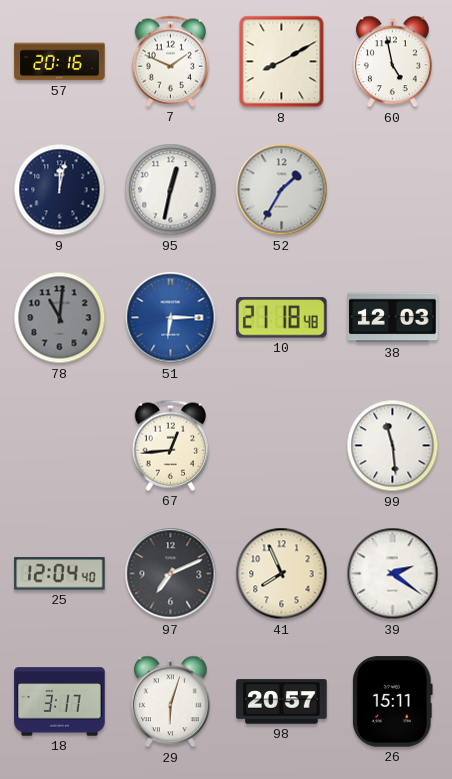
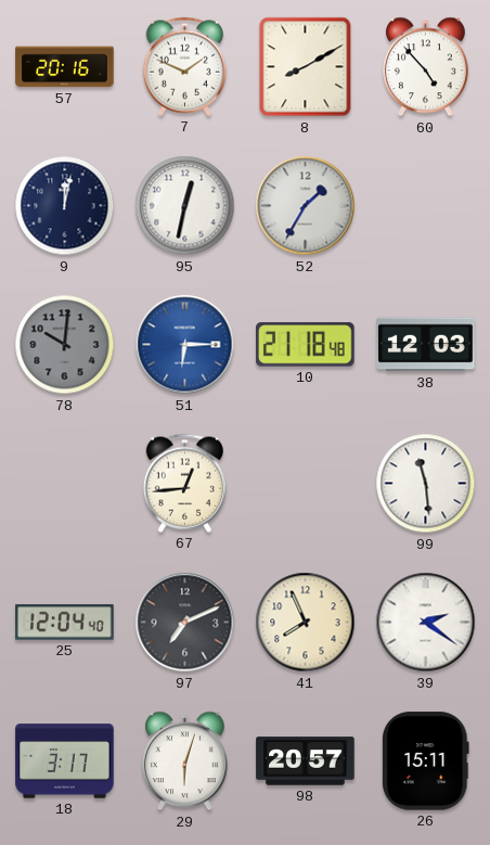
60: 4:58 -> 4:53 (426, 67)
78: 11:01 -> 10:01 (65, 345)
